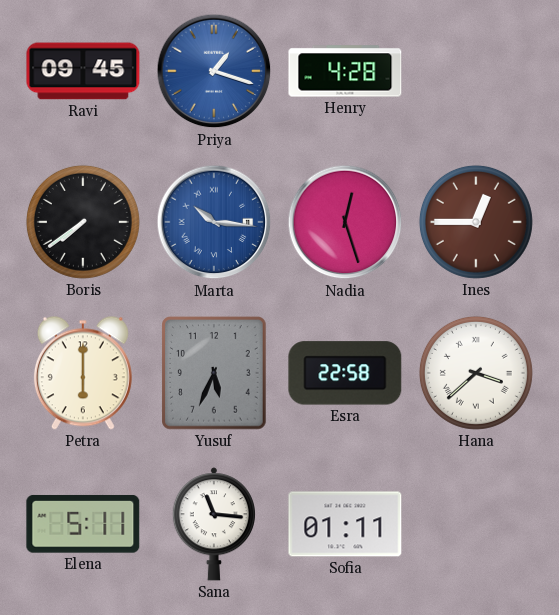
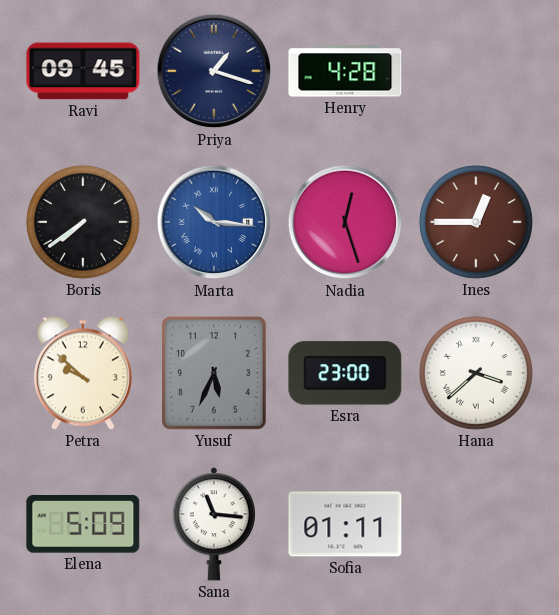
Priya dial: blue -> navy (214, 71)
Petra: 6:00 -> 9:52 (83, 373)
Esra: 22:58 -> 23:00 (345, 373)
Elena: 5:11 -> 5:09 (83, 524)
